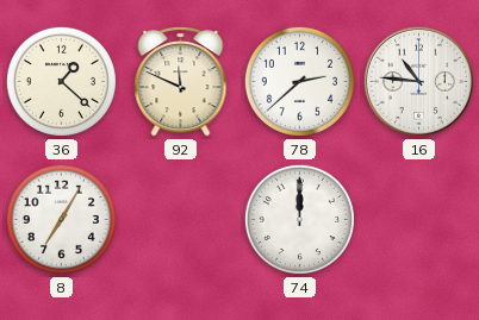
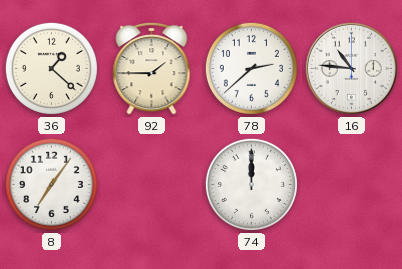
92: 11:49 -> 1:45 (152, 68)
8: 7:05 -> 7:06 (51, 184)
